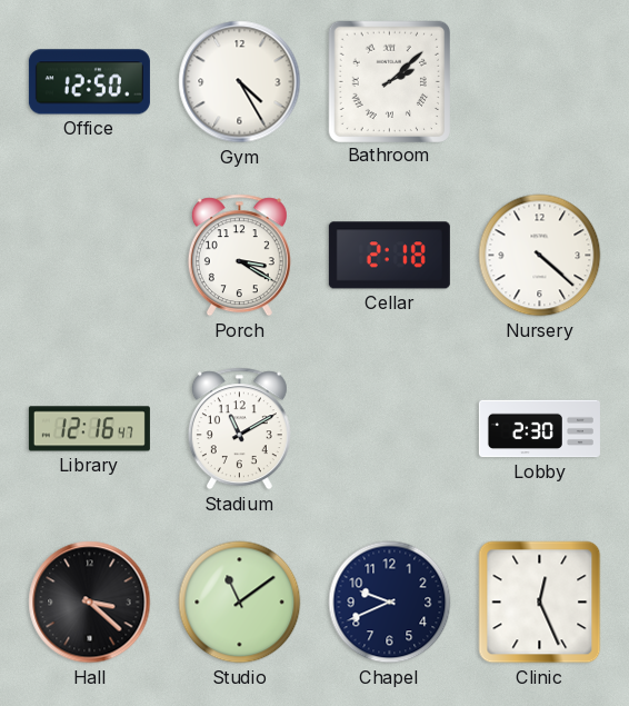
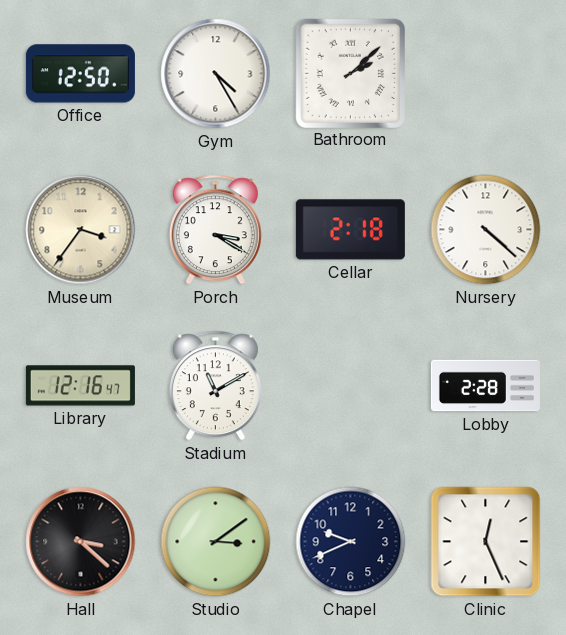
Museum: none -> 3:36 (81, 230)
Lobby: 2:30 -> 2:28 (485, 386)
Studio: 11:09 -> 3:09 (216, 542)
